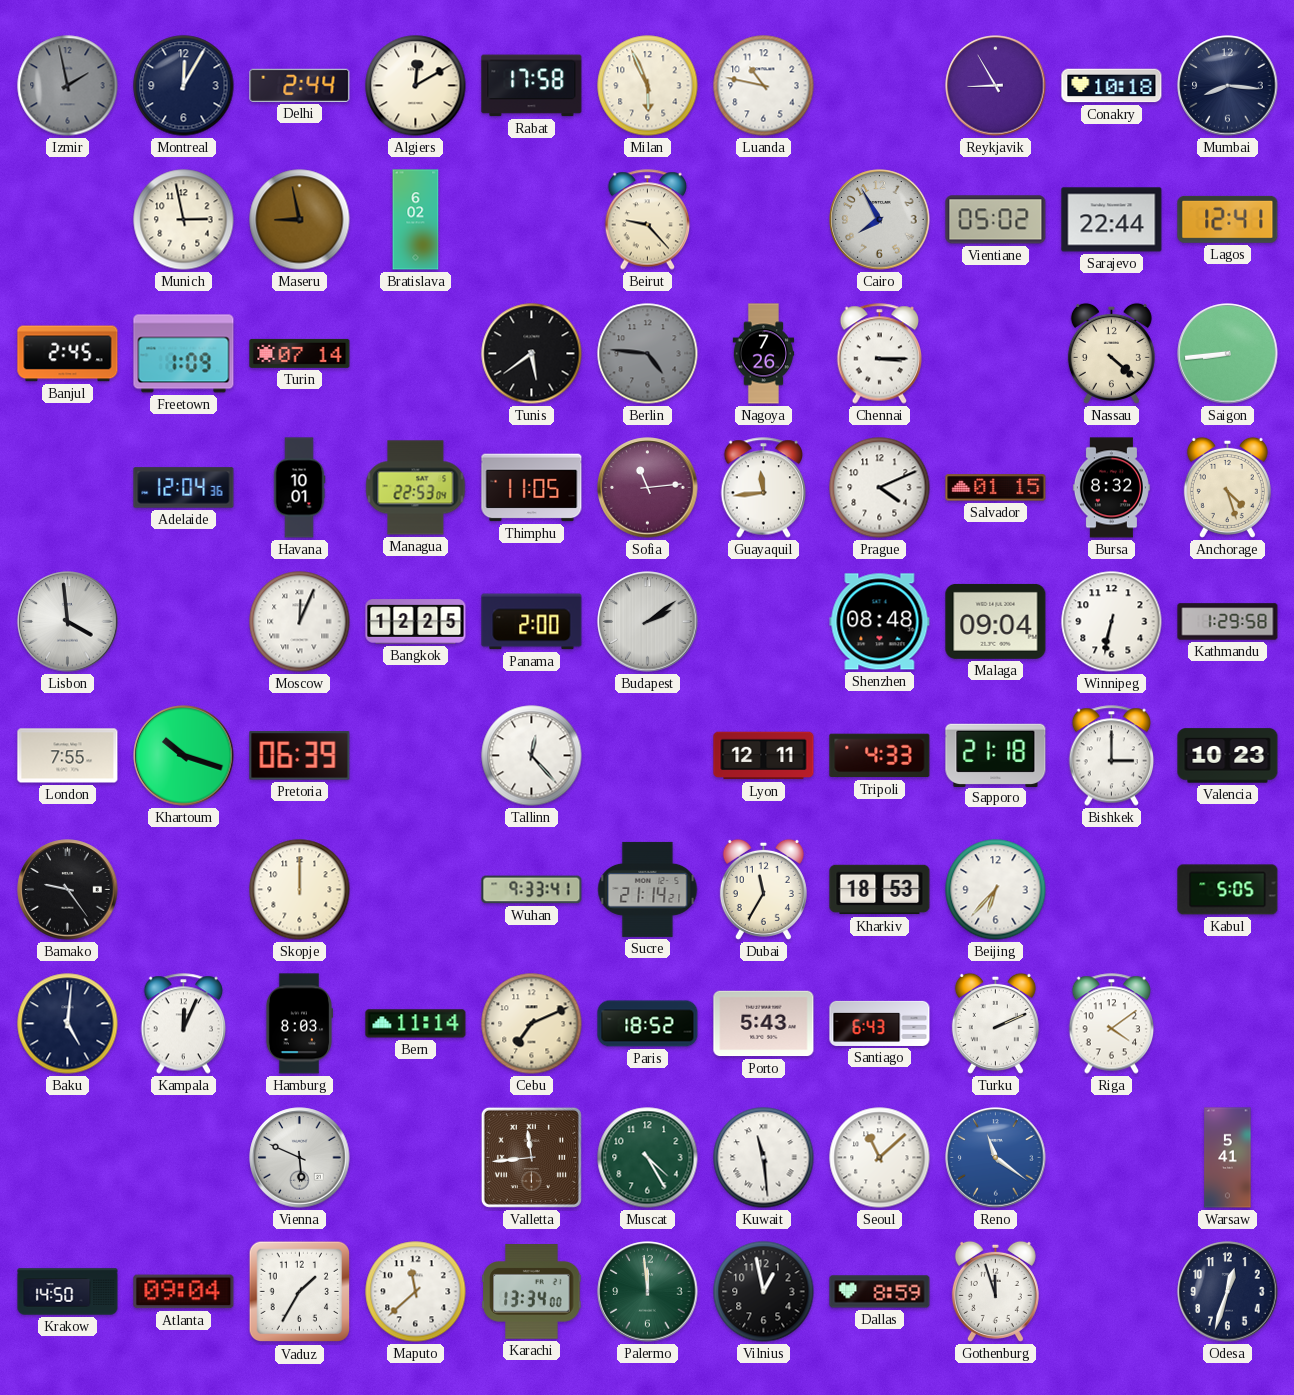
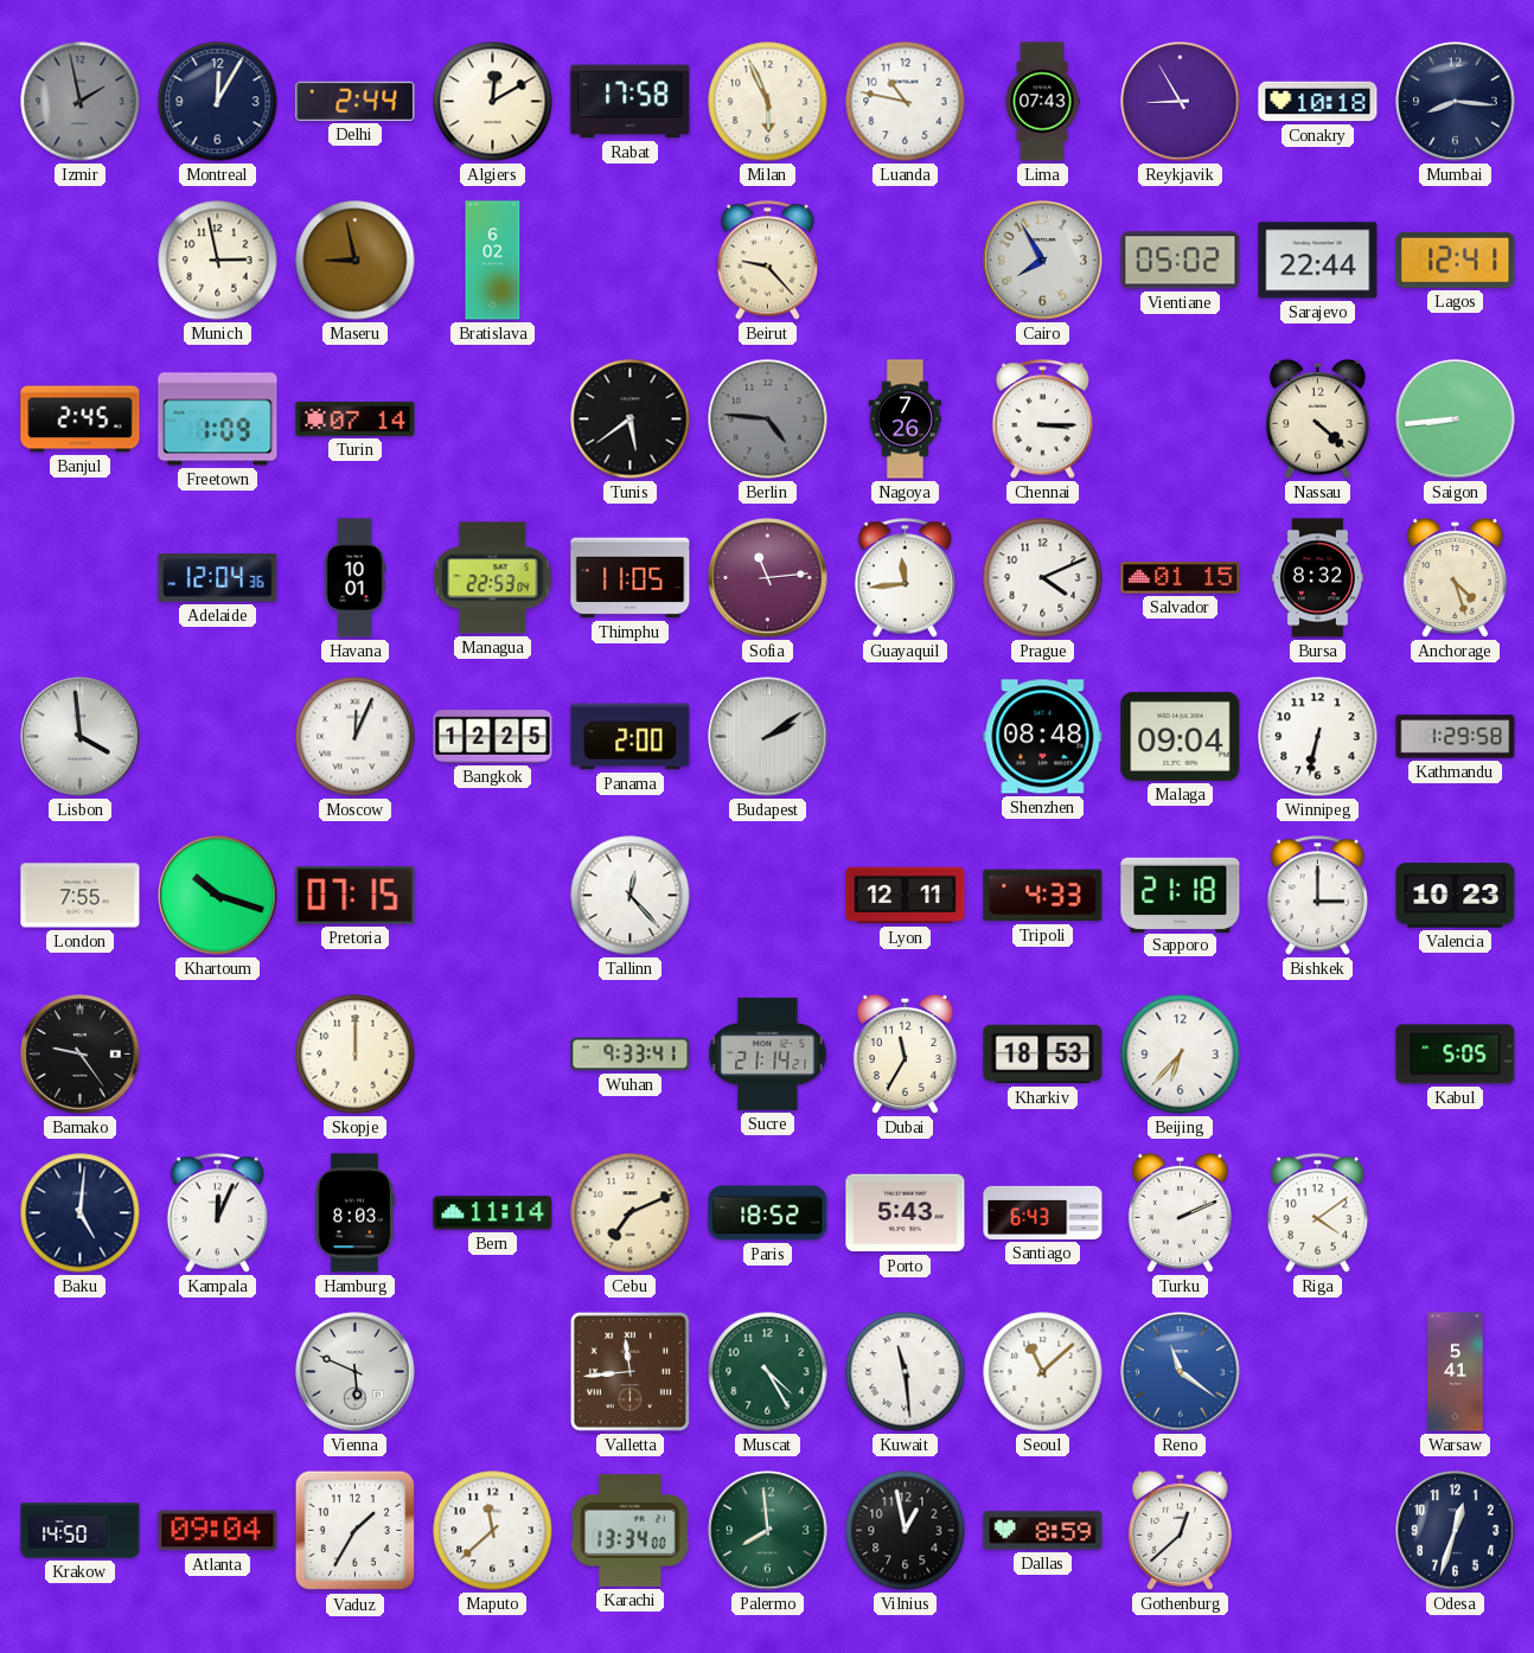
Lima: none -> 07:43 (1042, 102)
Pretoria: 06:39 -> 07:15 (356, 896)
Palermo: 11:59 -> 7:59 (768, 1531)
Gothenburg: 11:57 -> 12:38 (1180, 1530)
